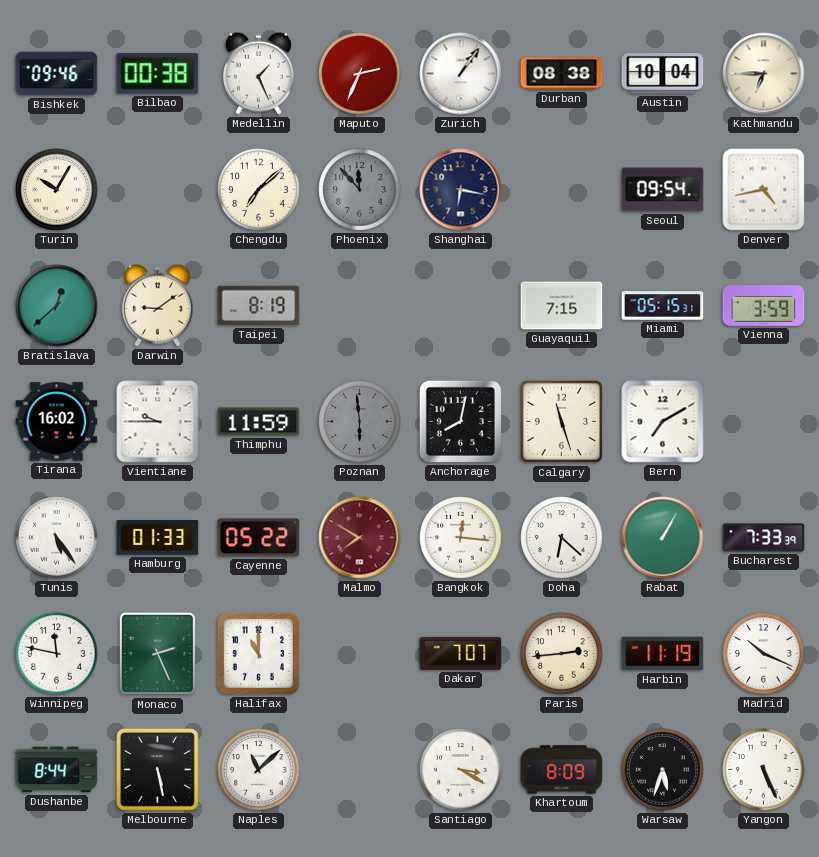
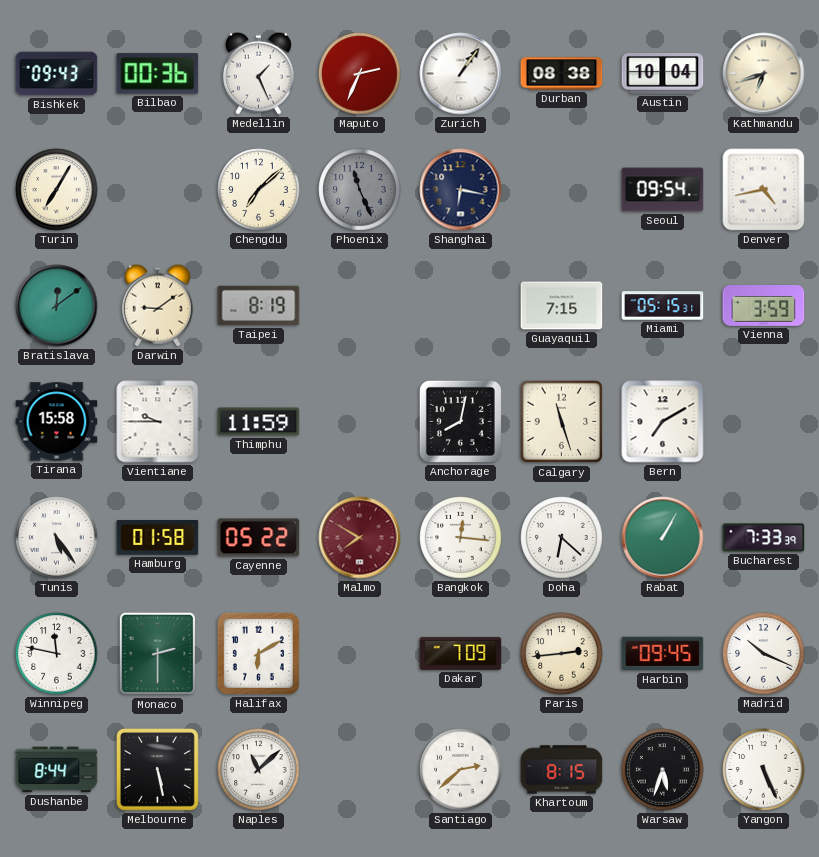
Bishkek: 09:46 -> 09:43 (57, 74)
Bilbao: 00:38 -> 00:36 (158, 74)
Kathmandu: 6:45 -> 6:42 (764, 74)
Turin: 10:05 -> 7:05 (57, 190)
Phoenix: 11:53 -> 11:26 (360, 190)
Bratislava: 12:38 -> 12:09 (57, 306)
Tirana: 16:02 -> 15:58 (57, 422)
Poznan: 5:59 -> none (360, 422)
Hamburg: 01:33 -> 01:58 (158, 538)
Monaco: 2:26 -> 2:30 (158, 654)
Halifax: 11:00 -> 6:10 (258, 653)
Dakar: 7:07 -> 7:09 (461, 653)
Harbin: 11:19 -> 09:45 (663, 654)
Santiago: 3:20 -> 2:38 (461, 770)
Khartoum: 8:09 -> 8:15 (562, 770)
